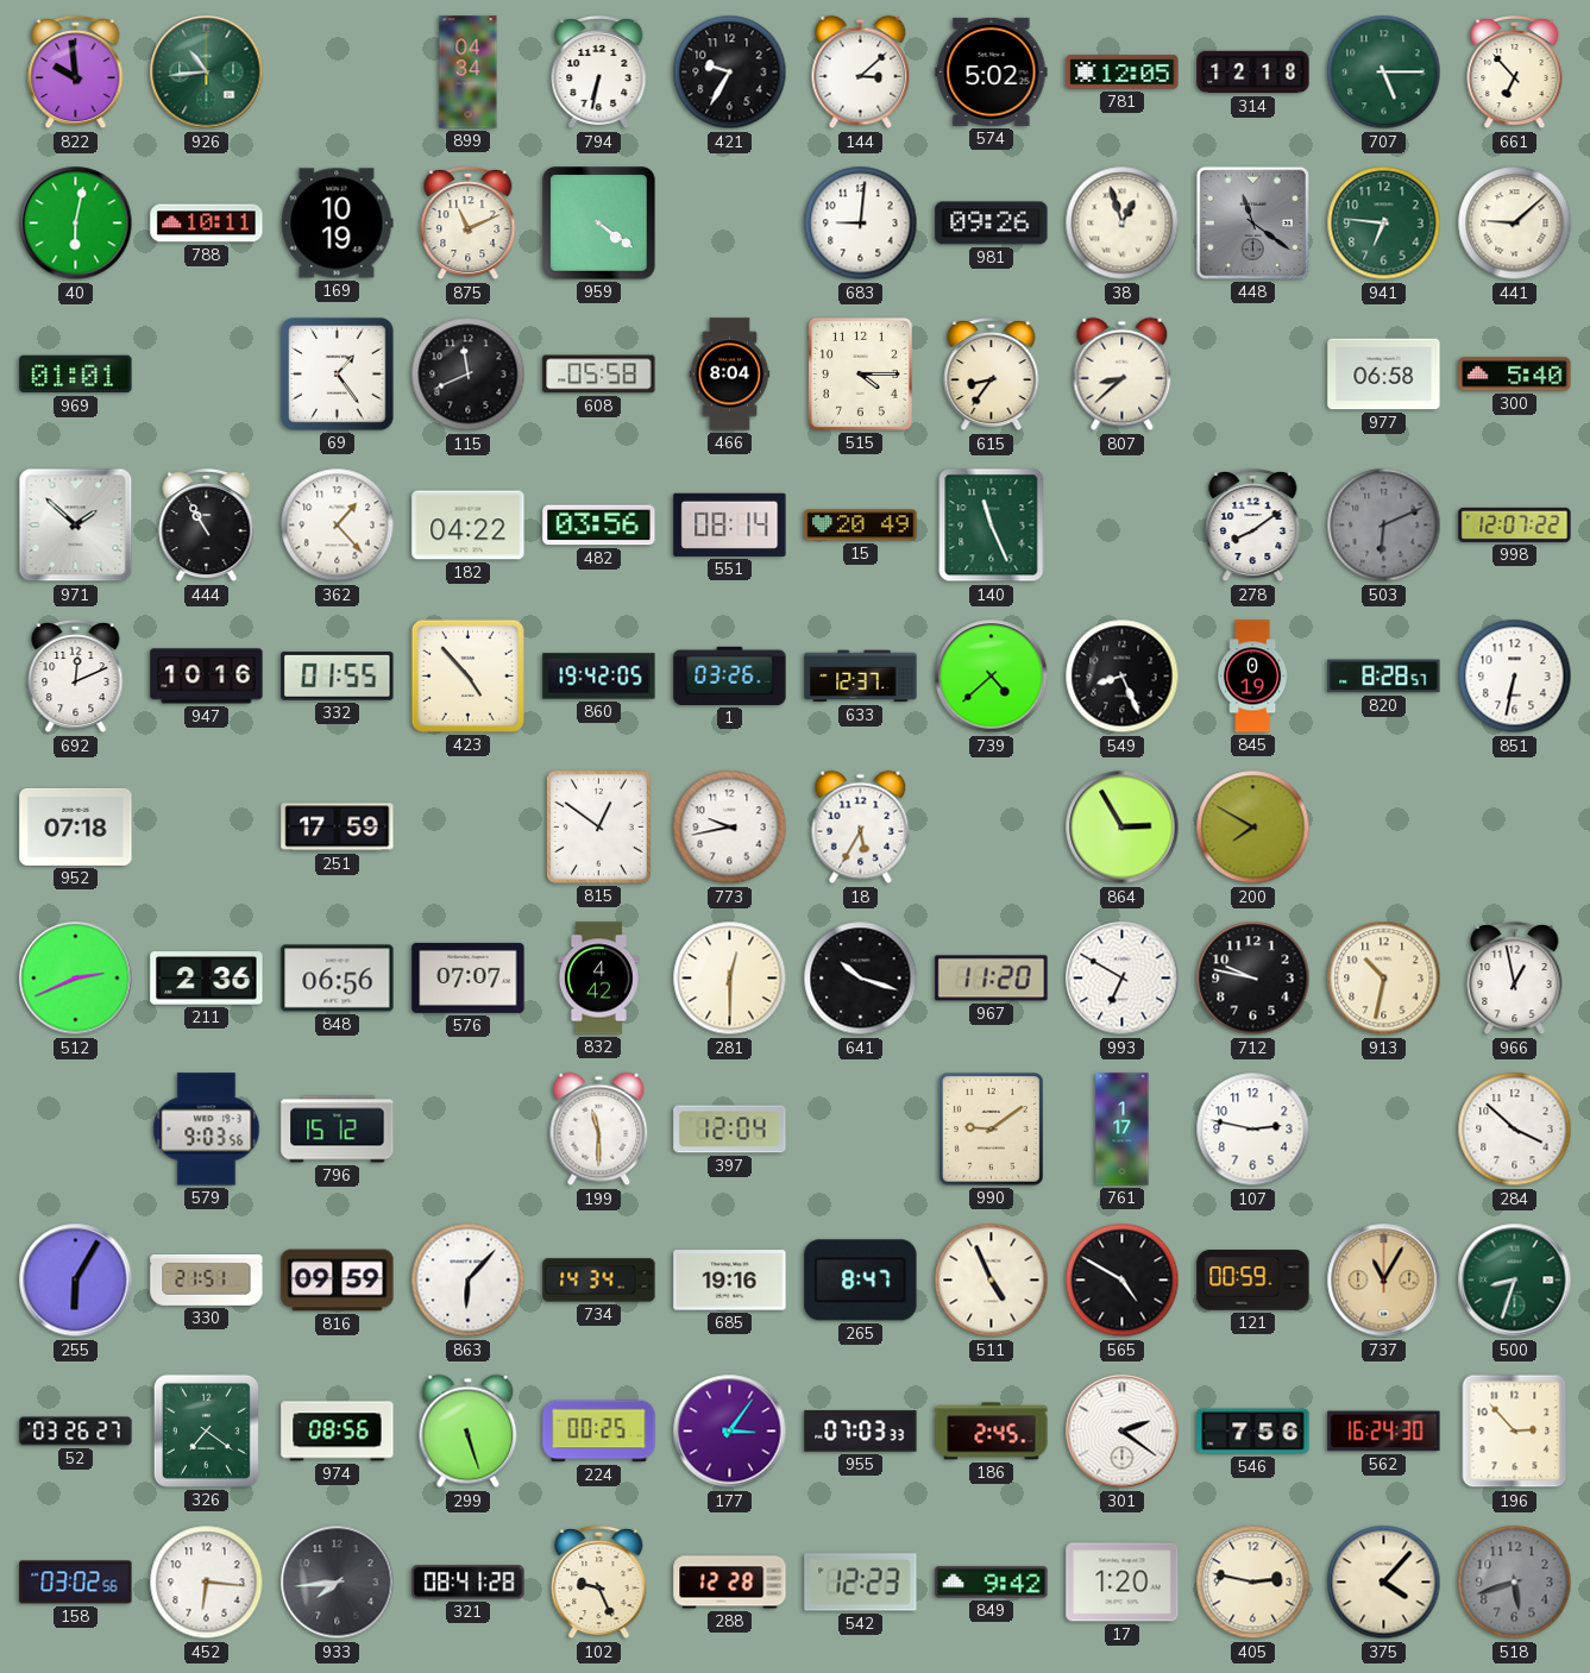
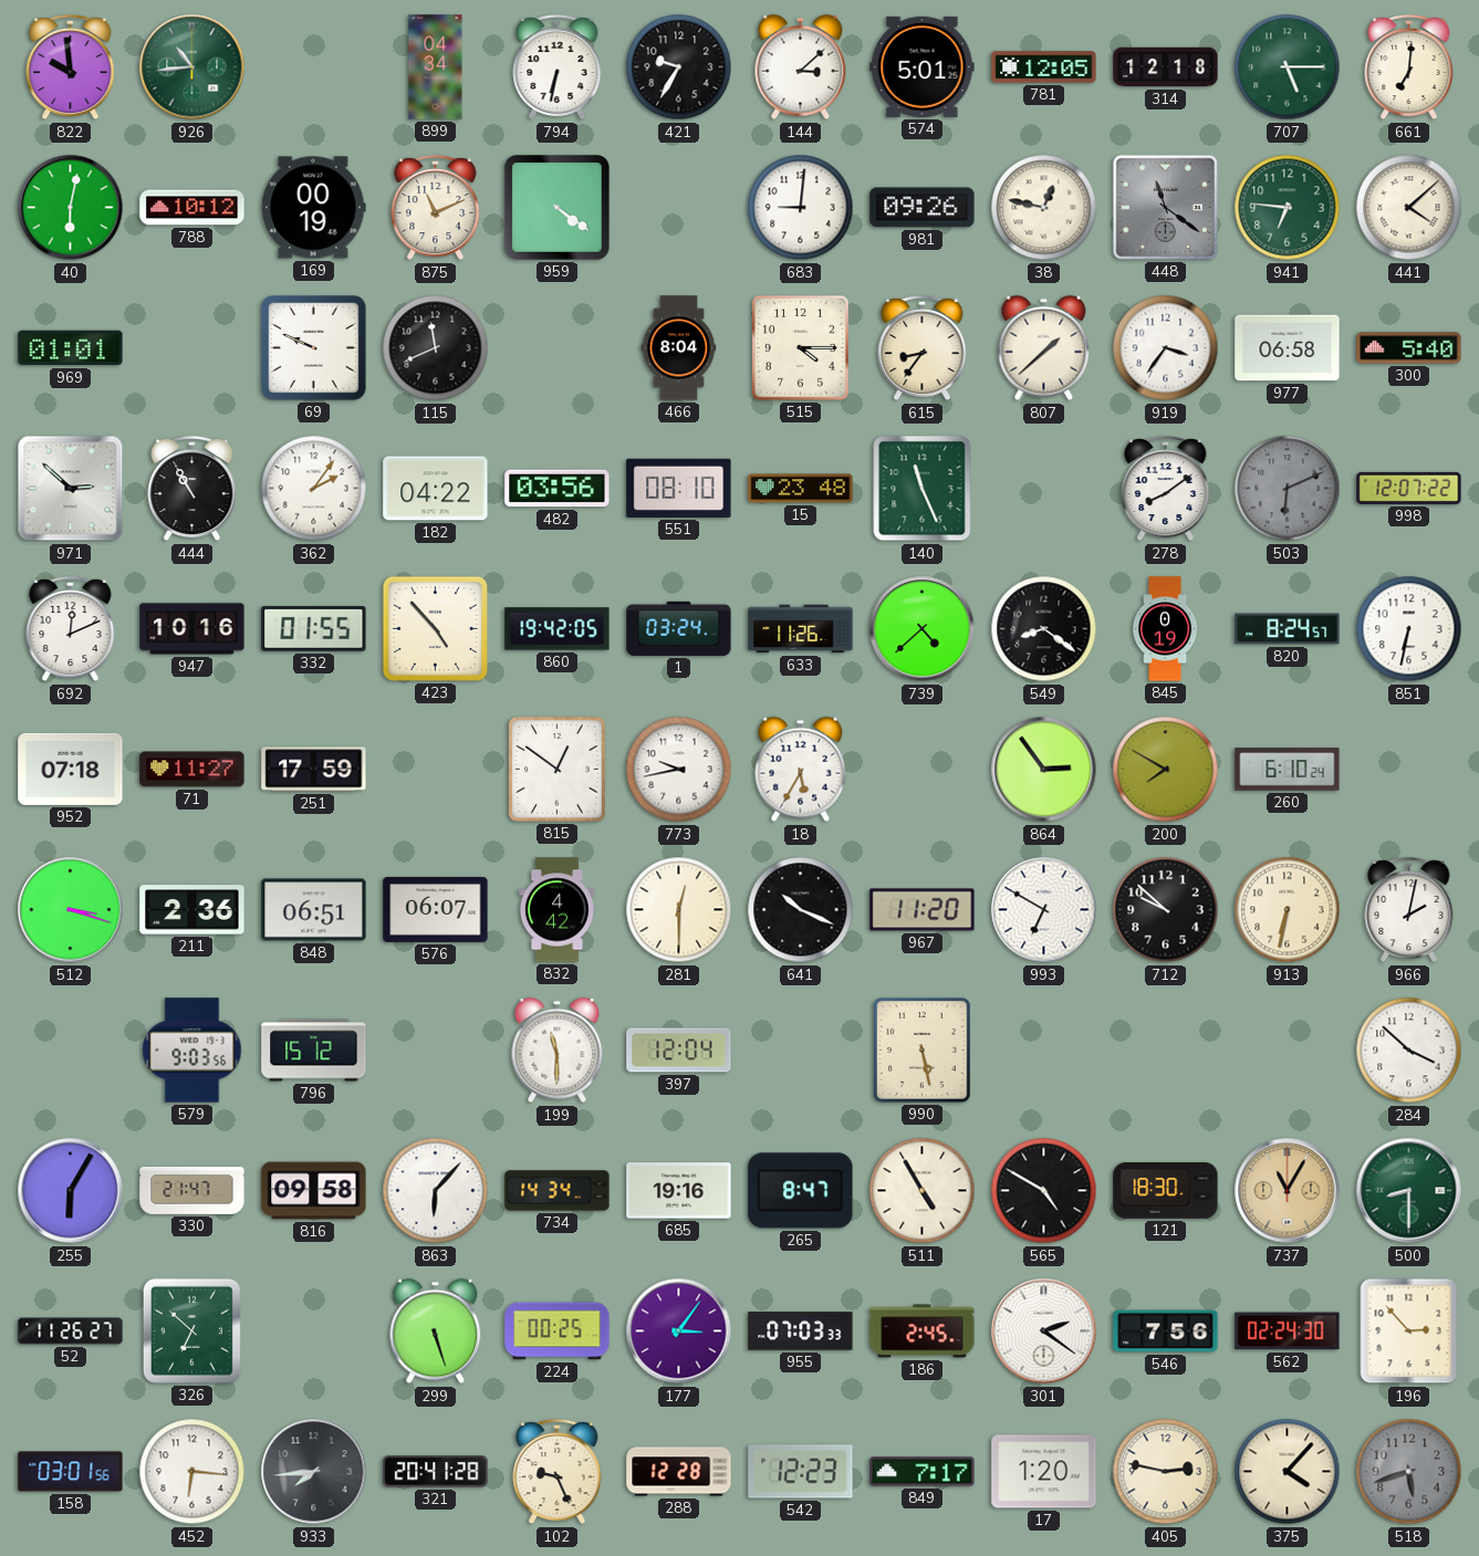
574: 5:02 -> 5:01 (923, 66)
661: 6:53 -> 7:01 (1409, 67)
788: 10:11 -> 10:12 (192, 208)
169: 10:19 -> 00:19 (314, 208)
38: 12:57 -> 12:47 (1044, 208)
441: 9:08 -> 4:08 (1409, 208)
69: 1:24 -> 9:49 (314, 348)
608: 05:58 -> none (599, 375)
807: 8:38 -> 1:38 (1044, 348)
919: none -> 3:36 (1166, 348)
971: 1:52 -> 2:52 (71, 489)
362: 1:23 -> 2:06 (314, 489)
551: 08:14 -> 08:10 (679, 488)
15: 20:49 -> 23:48 (801, 489)
1: 03:26 -> 03:24 (679, 628)
633: 12:37 -> 11:26 (801, 629)
549: 8:26 -> 8:21 (1044, 629)
820: 8:28 -> 8:24 (1288, 629)
71: none -> 11:27 (192, 770)
864: 2:55 -> 2:54 (1044, 770)
260: none -> 6:10 (1288, 770)
512: 2:41 -> 3:18 (71, 910)
848: 06:56 -> 06:51 (314, 910)
576: 07:07 -> 06:07 (436, 909)
641: 10:18 -> 10:19 (801, 910)
712: 9:47 -> 9:52 (1166, 910)
913: 10:32 -> 6:32 (1288, 910)
966: 12:58 -> 2:02 (1409, 910)
990: 9:09 -> 5:28 (923, 1051)
761: 1:17 -> none (1123, 1130)
107: 2:47 -> none (1253, 1130)
330: 21:51 -> 21:47 (192, 1191)
816: 09:59 -> 09:58 (314, 1191)
511: 4:56 -> 4:55 (923, 1191)
121: 00:59 -> 18:30 (1166, 1191)
500: 8:33 -> 8:30 (1409, 1191)
52: 03:26 -> 11:26 (71, 1332)
326: 7:21 -> 6:52 (191, 1330)
974: 08:56 -> none (338, 1432)
562: 16:24 -> 02:24 (1288, 1332)
158: 03:02 -> 03:01 (71, 1472)
321: 08:41 -> 20:41 (436, 1472)
849: 9:42 -> 7:17 (923, 1472)
